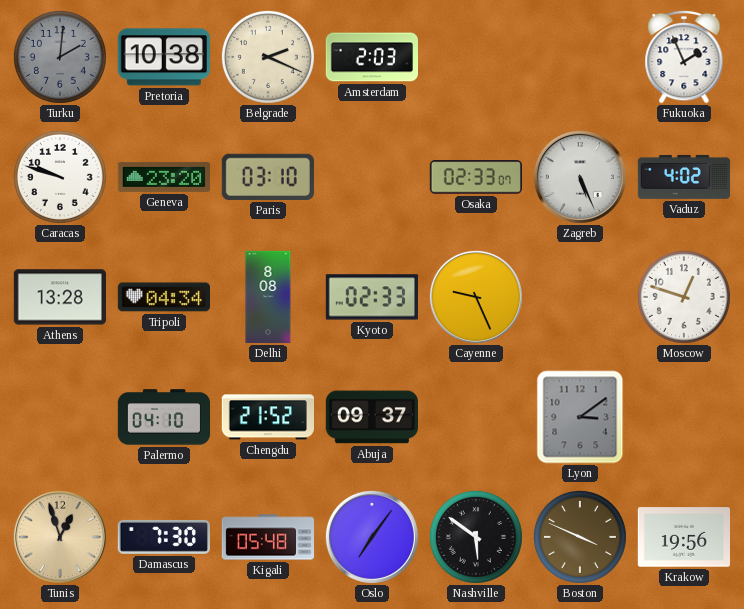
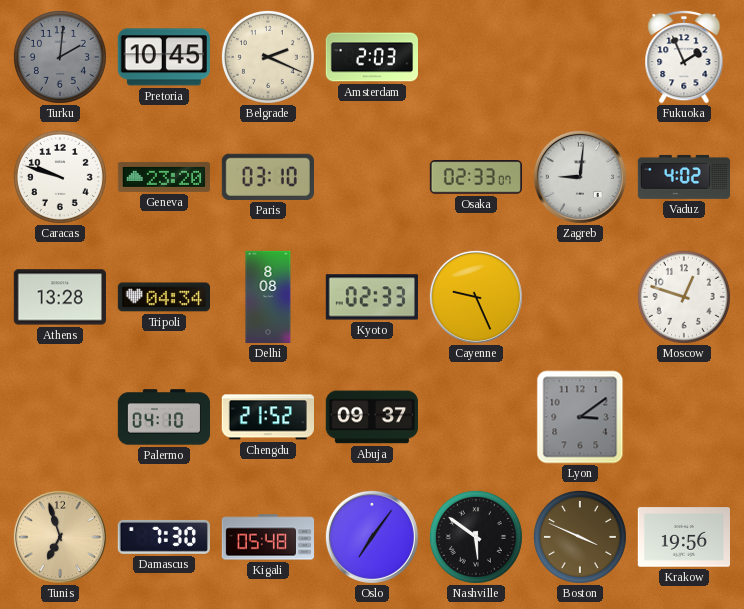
Pretoria: 10:38 -> 10:45 (164, 57)
Zagreb: 5:26 -> 9:01 (580, 177)
Tunis: 12:57 -> 6:57 (60, 537)
